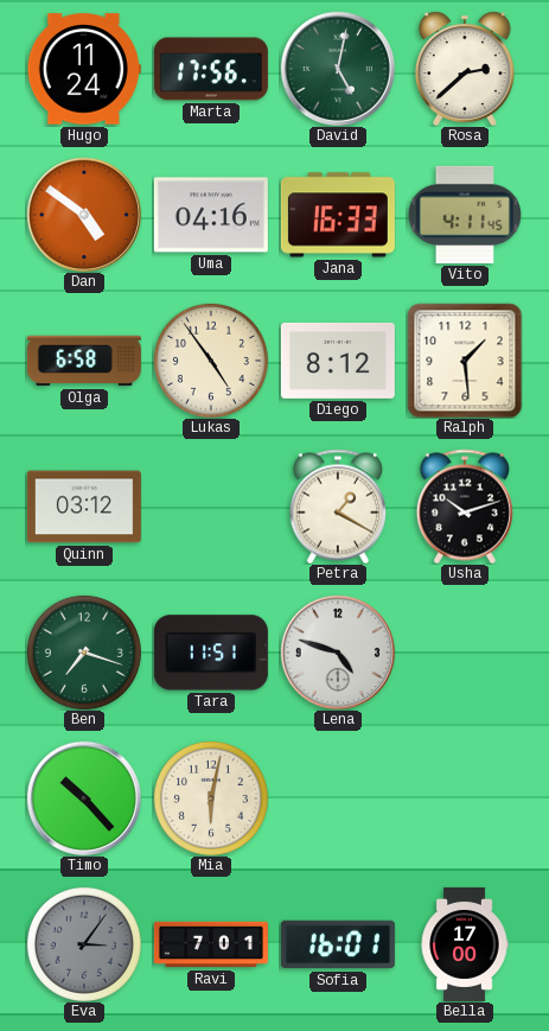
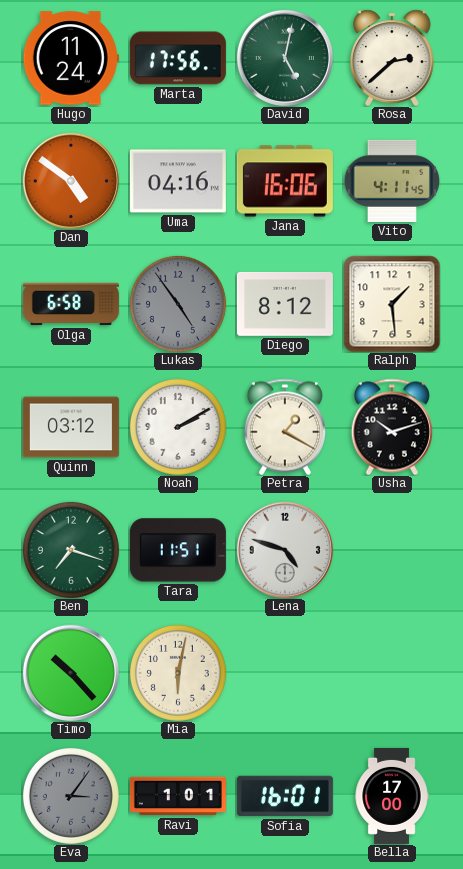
Jana: 16:33 -> 16:06 (285, 181)
Lukas dial: cream -> grey (178, 304)
Noah: none -> 2:10 (178, 427)
Ravi: 7:01 -> 1:01 (178, 796)
